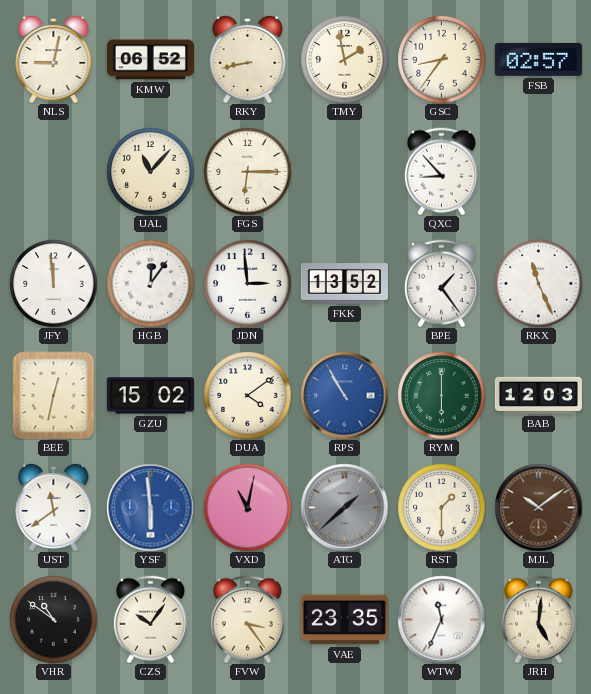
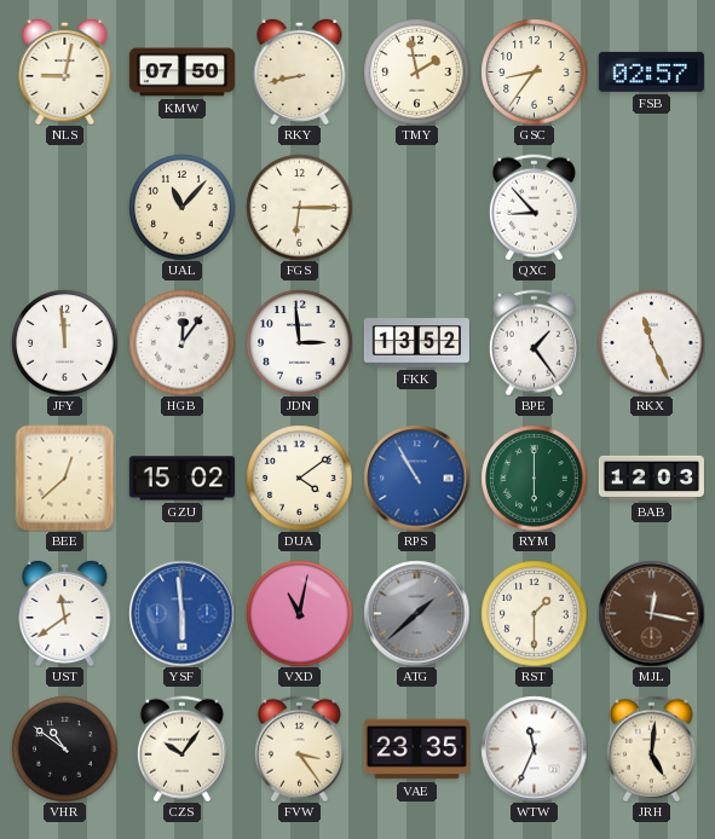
KMW: 06:52 -> 07:50 (181, 73)
BEE: 12:32 -> 12:38 (65, 478)
MJL: 10:09 -> 12:17 (651, 613)
